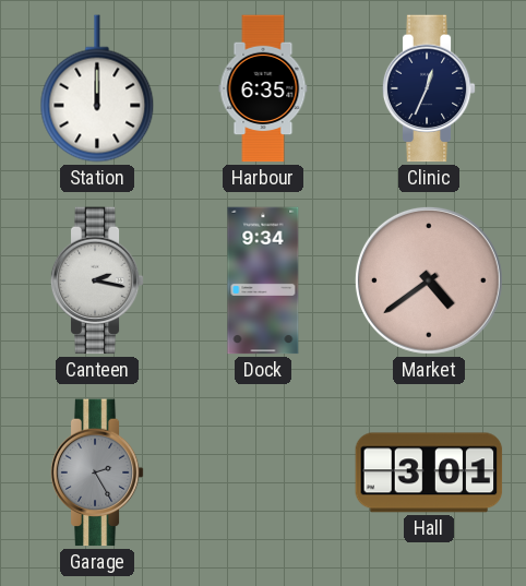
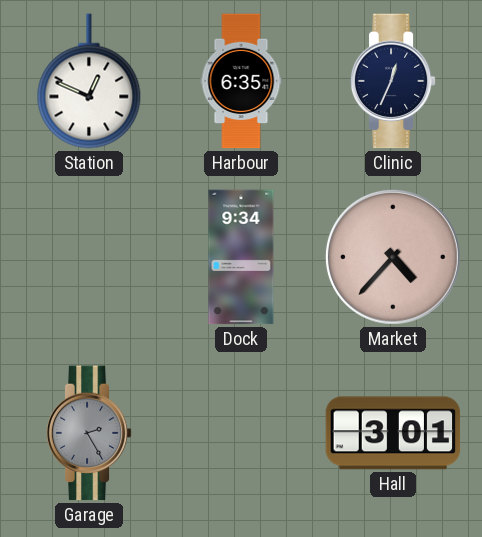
Station: 12:00 -> 12:49 (89, 81)
Canteen: 2:17 -> none (97, 280)
Market: 4:39 -> 4:37 (393, 257)
